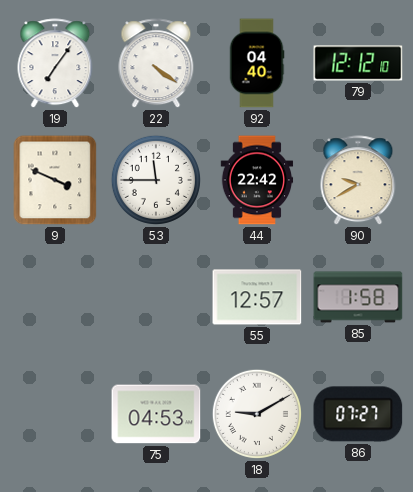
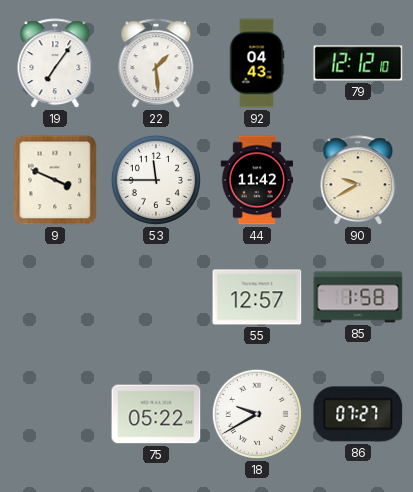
22: 4:21 -> 1:29 (156, 64)
92: 04:40 -> 04:43 (257, 63)
44: 22:42 -> 11:42 (257, 180)
75: 04:53 -> 05:22 (156, 414)
18: 9:10 -> 9:40 (257, 414)
